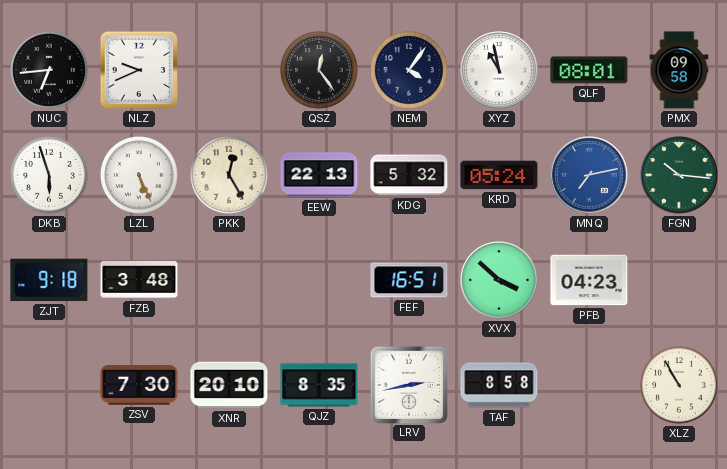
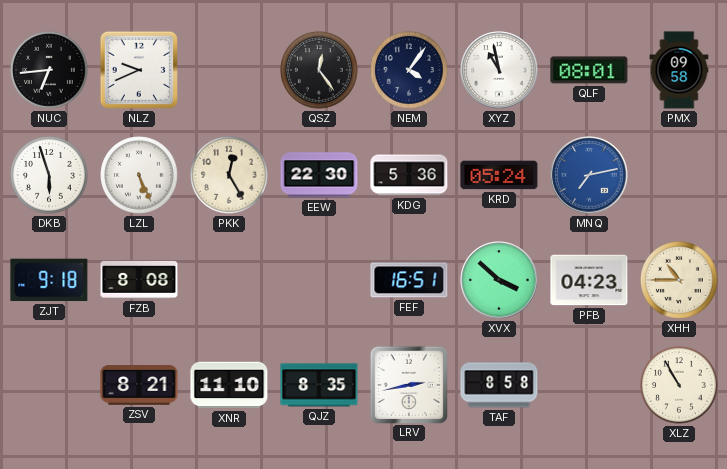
EEW: 22:13 -> 22:30 (319, 175)
KDG: 5:32 -> 5:36 (409, 175)
FGN: 10:16 -> none (679, 175)
FZB: 3:48 -> 8:08 (139, 280)
XHH: none -> 10:45 (679, 280)
ZSV: 7:30 -> 8:21 (139, 385)
XNR: 20:10 -> 11:10 (229, 385)
